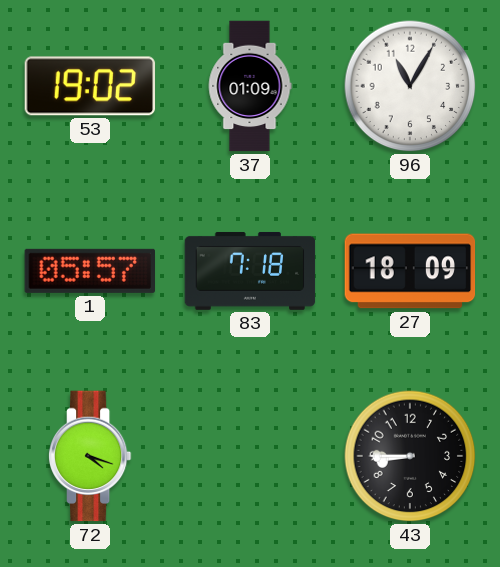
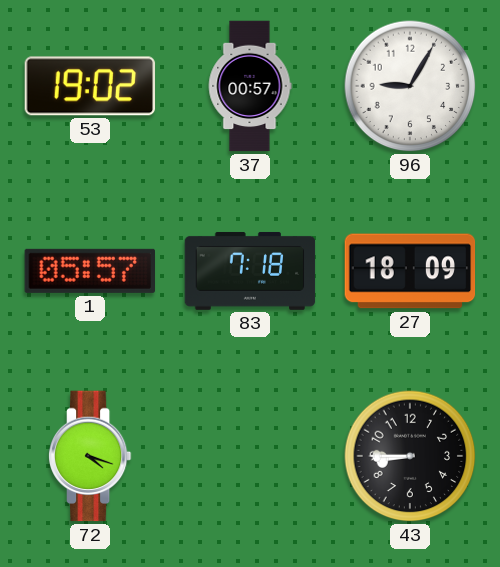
37: 01:09 -> 00:57 (250, 86)
96: 11:05 -> 9:05 (410, 86)
